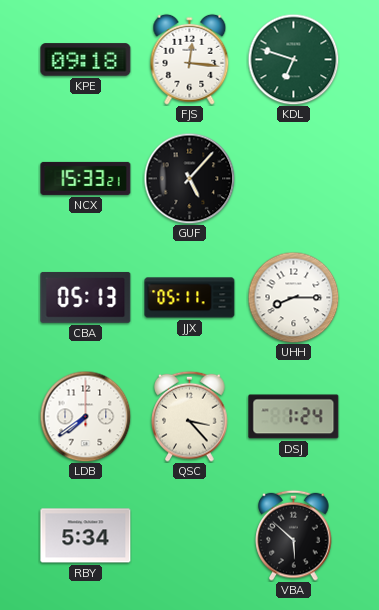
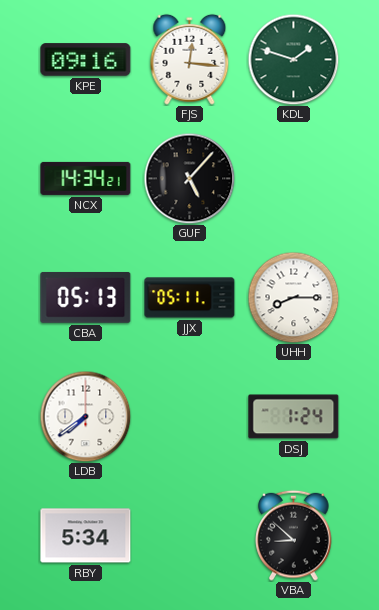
KPE: 09:18 -> 09:16 (86, 60)
KDL: 6:48 -> 1:48 (293, 59)
NCX: 15:33 -> 14:34 (86, 178)
QSC: 3:23 -> none (190, 416)
VBA: 5:52 -> 8:52 (294, 535)
